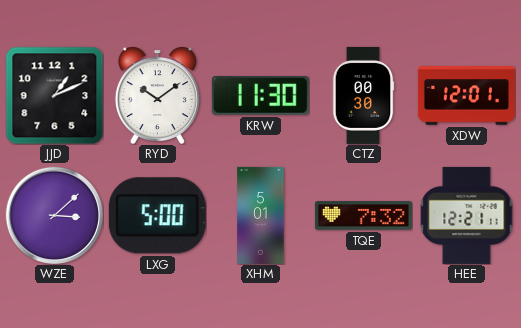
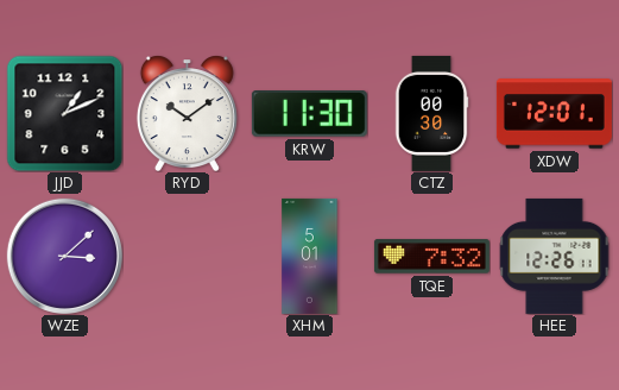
LXG: 5:00 -> none (157, 216)
HEE: 12:21 -> 12:26 (555, 256)
